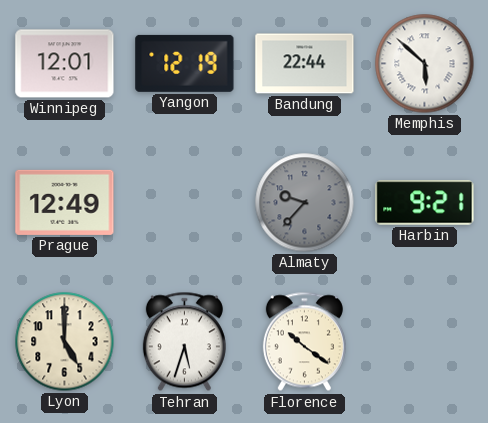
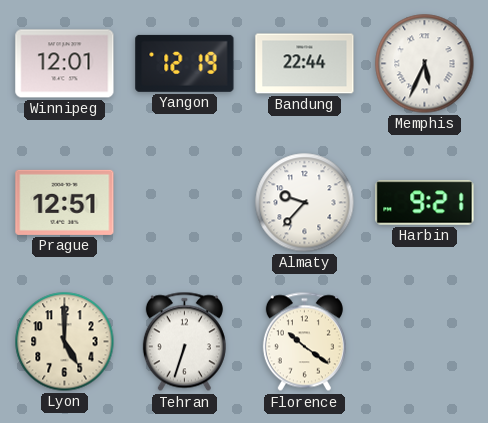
Memphis: 5:52 -> 5:34 (425, 64)
Prague: 12:49 -> 12:51 (65, 202)
Almaty dial: grey -> white (305, 203)
Tehran: 5:33 -> 6:33 (184, 342)
